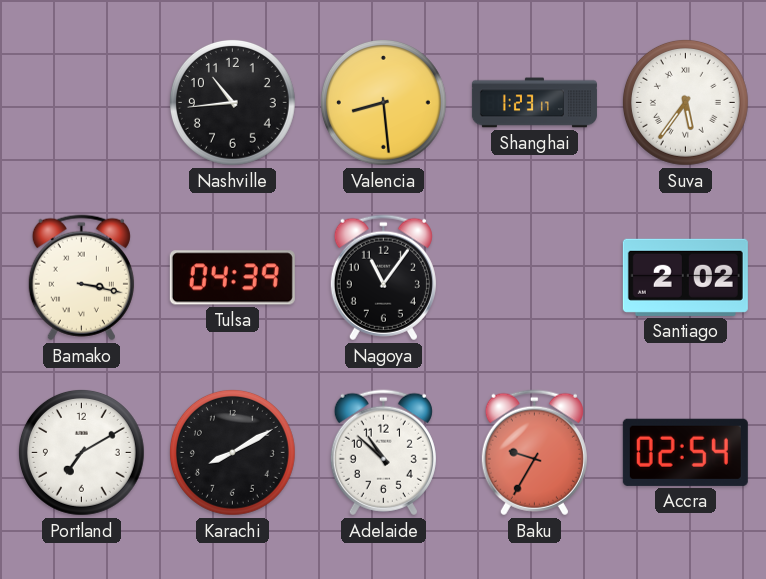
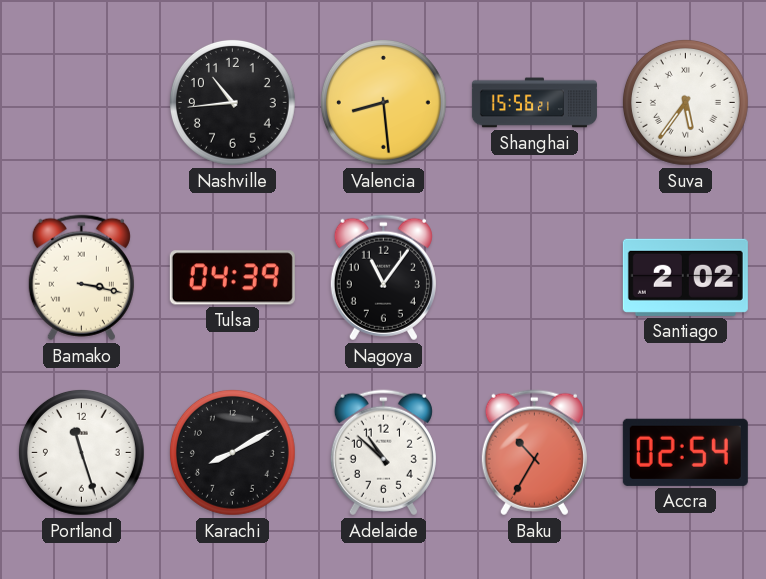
Shanghai: 1:23 -> 15:56 (534, 103)
Portland: 7:10 -> 11:27 (81, 452)
Baku: 9:35 -> 10:35 (534, 453)
